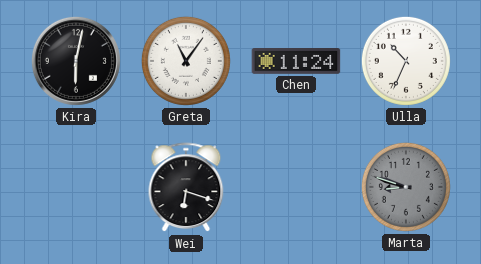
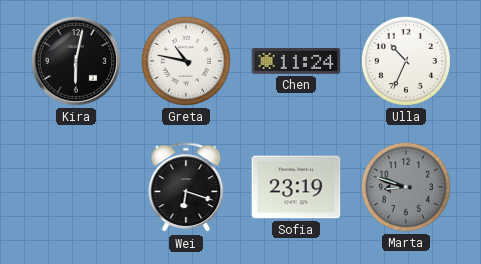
Greta: 11:06 -> 10:47 (186, 61)
Sofia: none -> 23:19 (296, 187)
